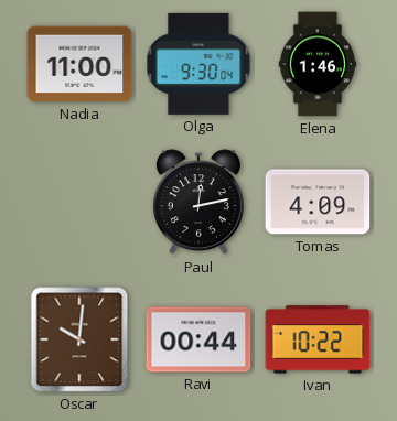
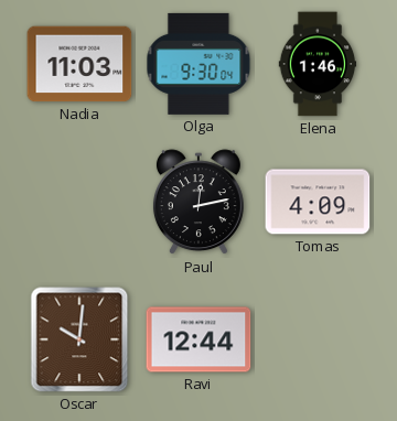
Nadia: 11:00 -> 11:03 (79, 64)
Ravi: 00:44 -> 12:44 (198, 339)
Ivan: 10:22 -> none (318, 339)
